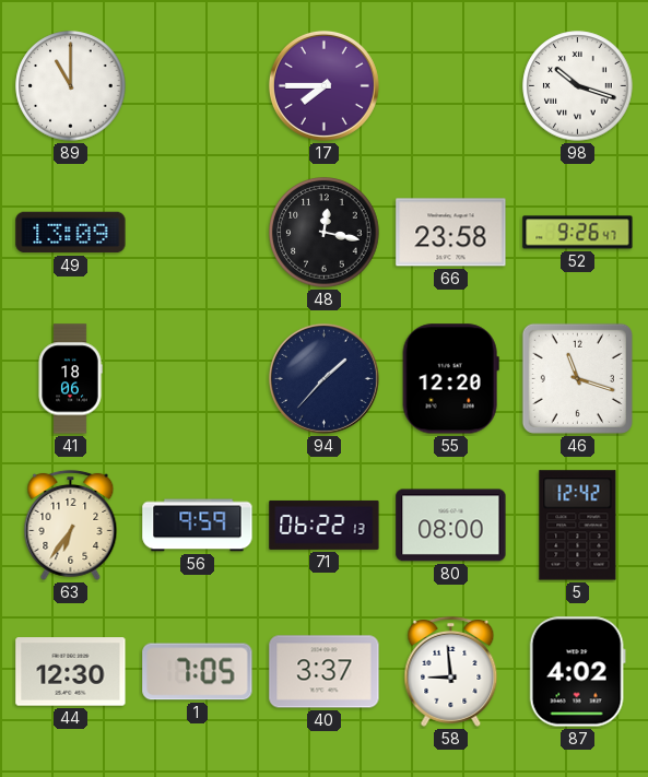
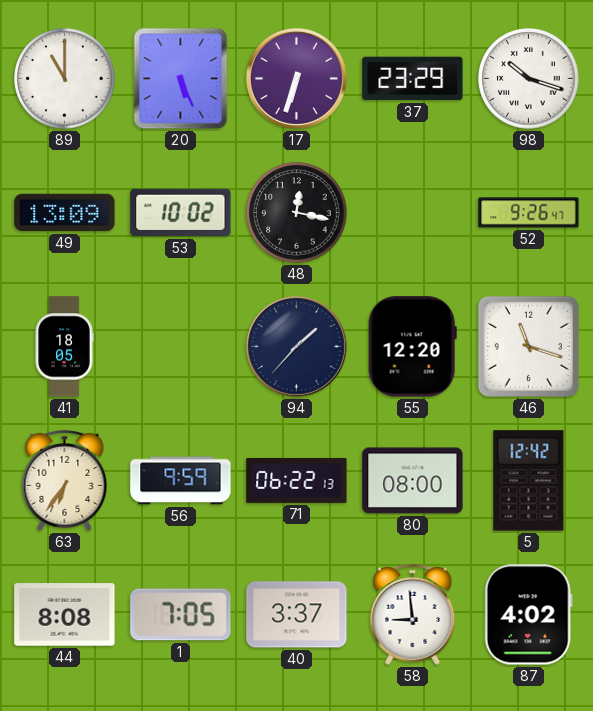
20: none -> 5:26 (181, 79)
17: 7:45 -> 6:33 (296, 78)
37: none -> 23:29 (413, 79)
53: none -> 10:02 (181, 213)
66: 23:58 -> none (451, 233)
41: 18:06 -> 18:05 (64, 347)
44: 12:30 -> 8:08 (65, 615)
